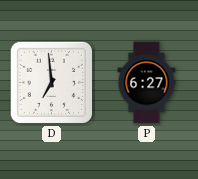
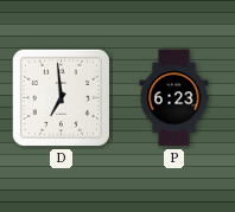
P: 6:27 -> 6:23 (174, 98)
